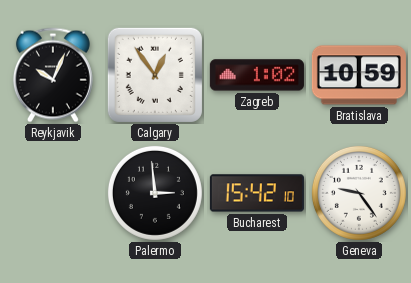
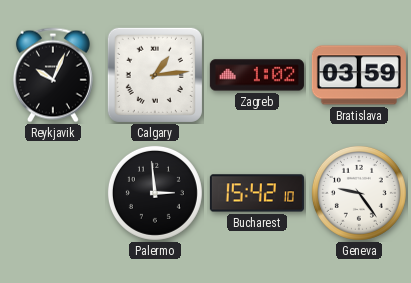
Calgary: 12:54 -> 1:14 (155, 75)
Bratislava: 10:59 -> 03:59 (359, 75)
